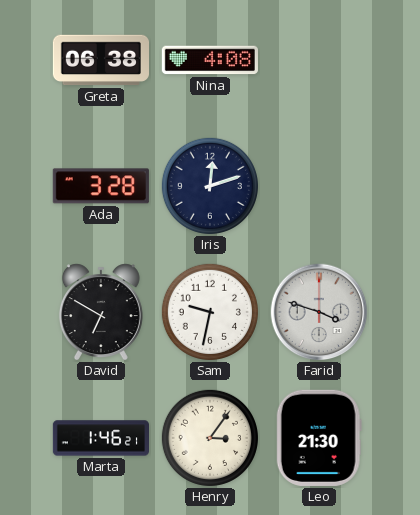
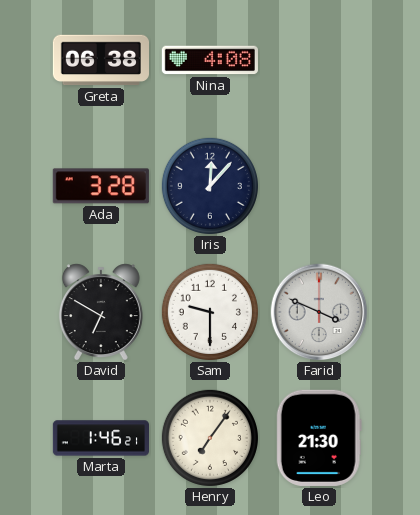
Iris: 12:12 -> 12:07 (210, 186)
Sam: 9:32 -> 9:30 (210, 312)
Farid: 3:48 -> 3:49 (319, 312)
Henry: 3:06 -> 7:06 (210, 438)
